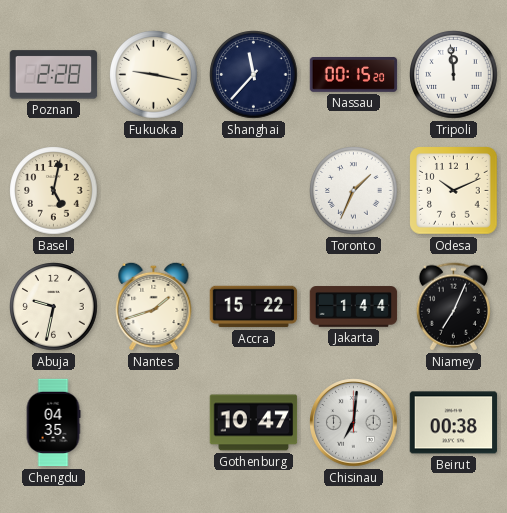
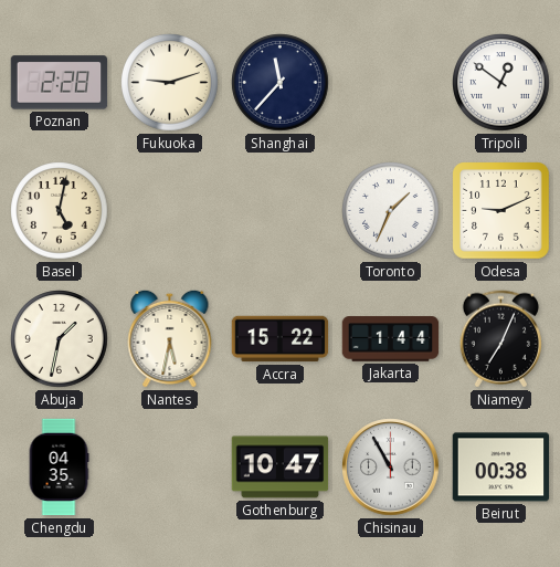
Fukuoka: 9:17 -> 9:12 (170, 83)
Nassau: 00:15 -> none (354, 75)
Tripoli: 11:59 -> 12:51 (501, 83)
Odesa: 10:11 -> 9:11 (501, 211)
Abuja: 9:32 -> 1:32 (60, 339)
Nantes: 1:42 -> 5:32 (170, 338)
Chisinau: 7:01 -> 10:55 (391, 468)
